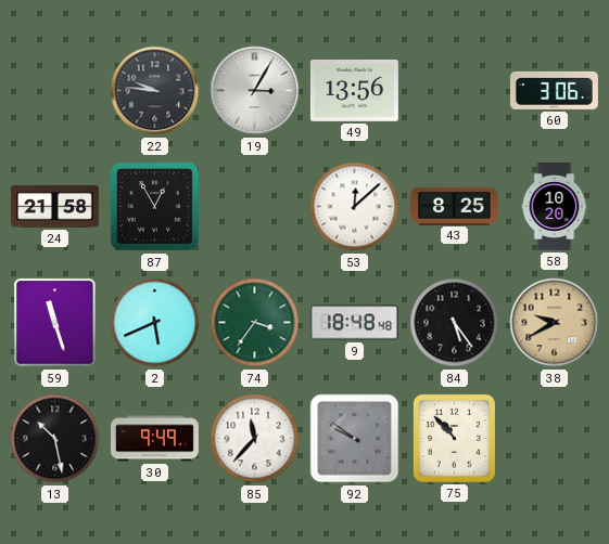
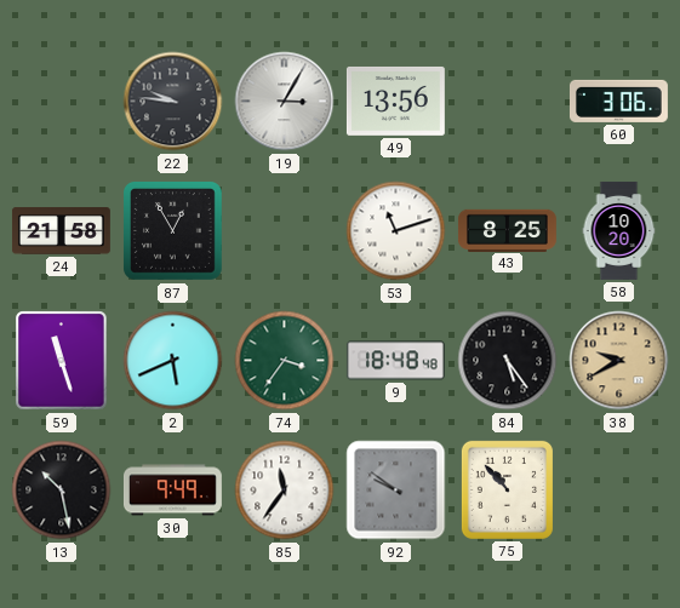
53: 12:08 -> 11:12 (396, 231)
85: 11:37 -> 11:36 (285, 491)
